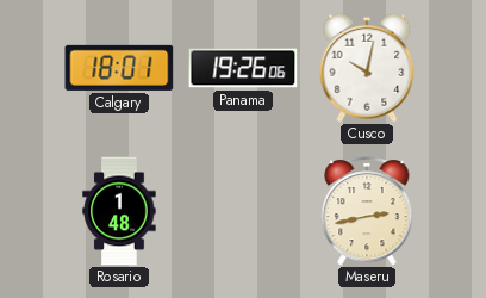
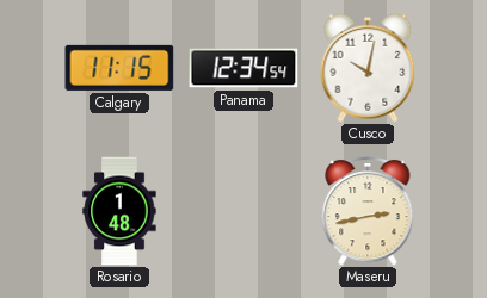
Calgary: 18:01 -> 11:15 (119, 68)
Panama: 19:26 -> 12:34 (243, 68)
